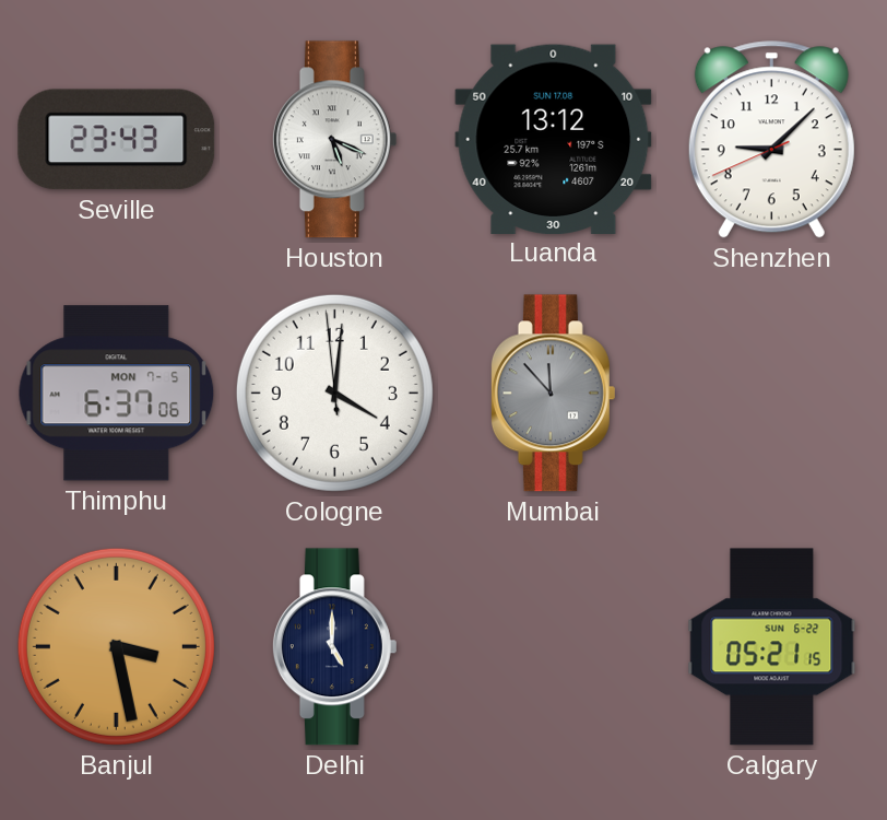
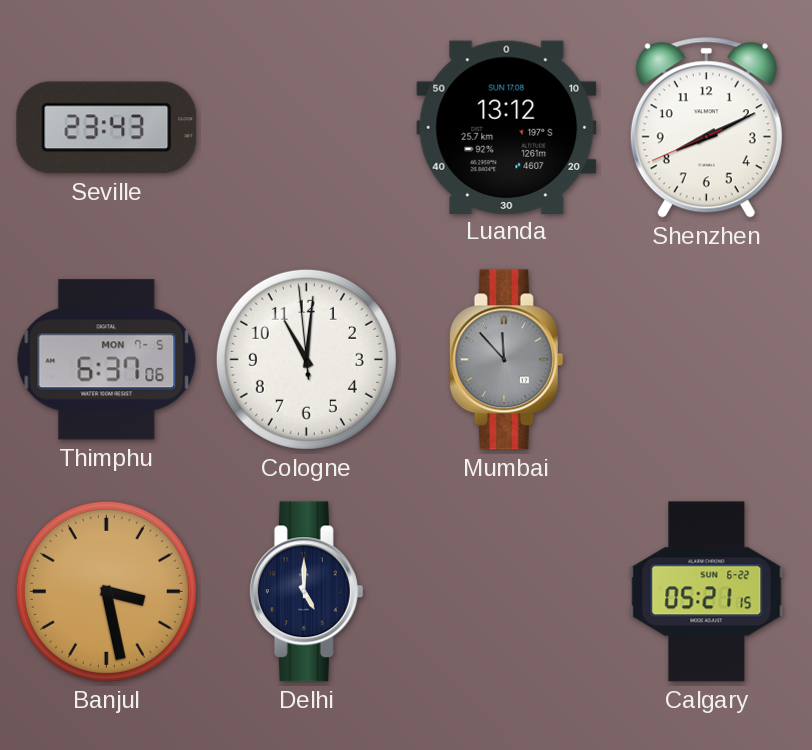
Houston: 5:19 -> none (334, 140)
Shenzhen: 9:07 -> 8:10 (706, 128)
Cologne: 4:00 -> 11:00 (306, 359)
